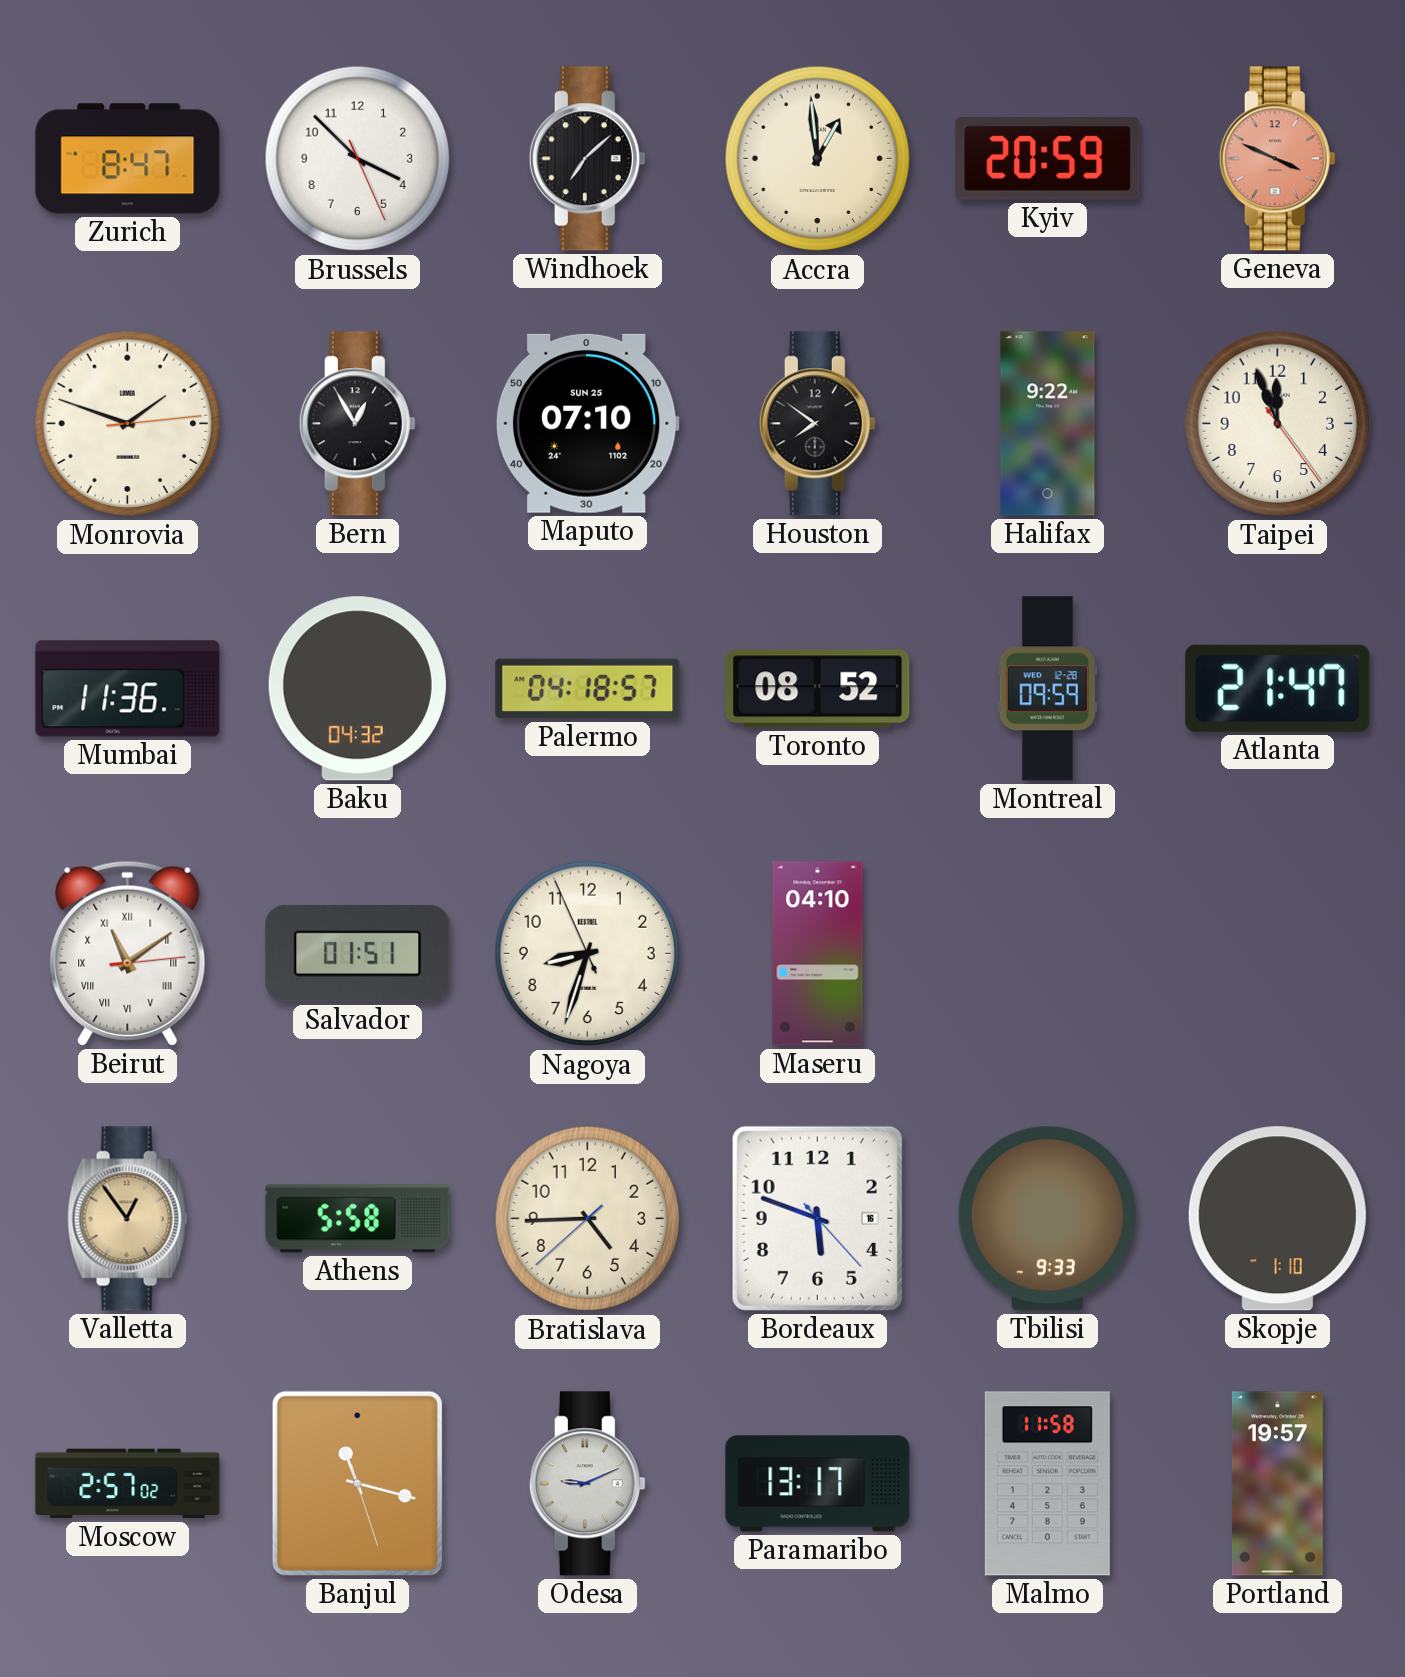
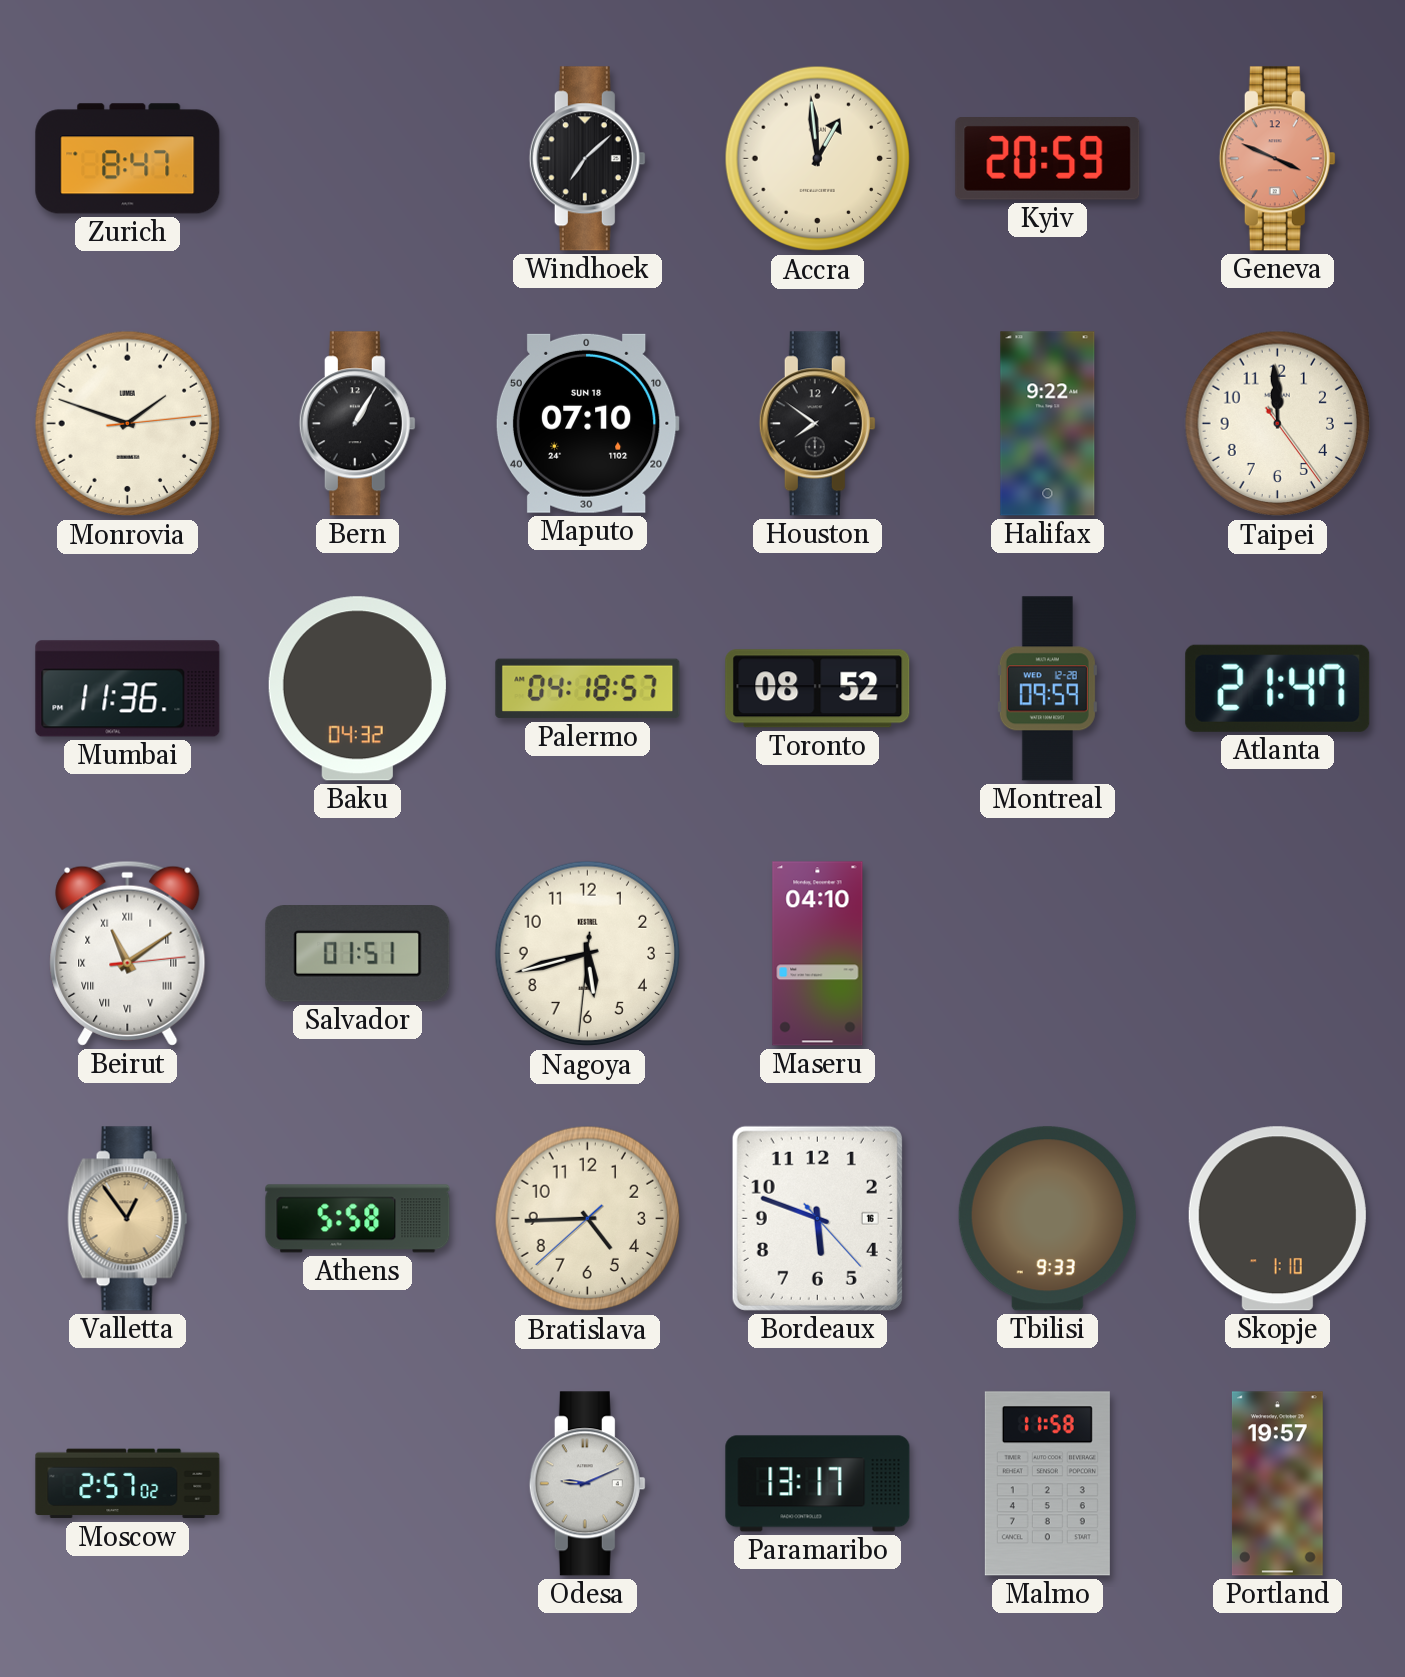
Brussels: 3:52 -> none (358, 159)
Bern: 12:55 -> 1:05 (357, 424)
Maputo date: SUN 25 -> SUN 18 (587, 423)
Taipei: 11:56 -> 11:59 (1278, 424)
Nagoya: 8:32 -> 5:42 (588, 954)
Banjul: 11:17 -> none (357, 1483)
